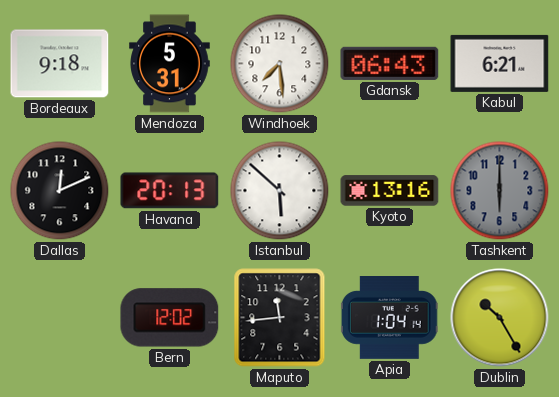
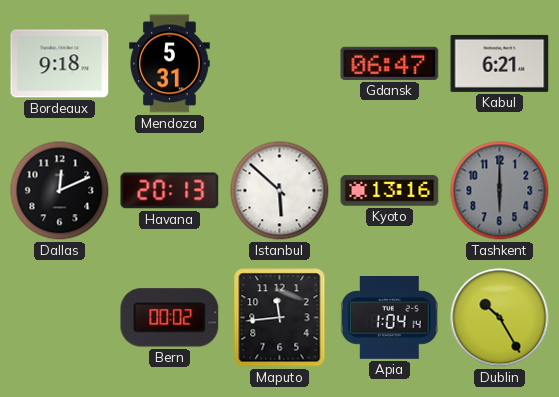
Windhoek: 7:29 -> none (280, 64)
Gdansk: 06:43 -> 06:47 (390, 63)
Bern: 12:02 -> 00:02 (170, 318)
